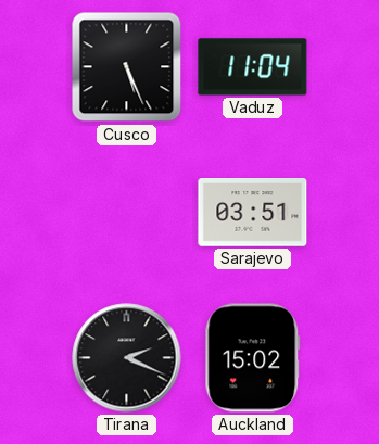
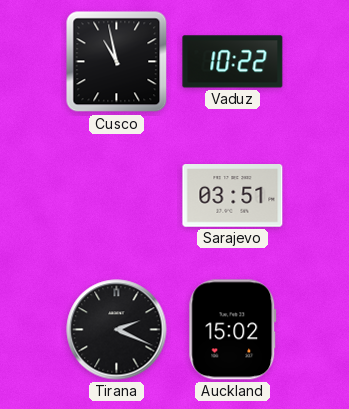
Cusco: 5:26 -> 10:58 (117, 62)
Vaduz: 11:04 -> 10:22 (233, 62)
